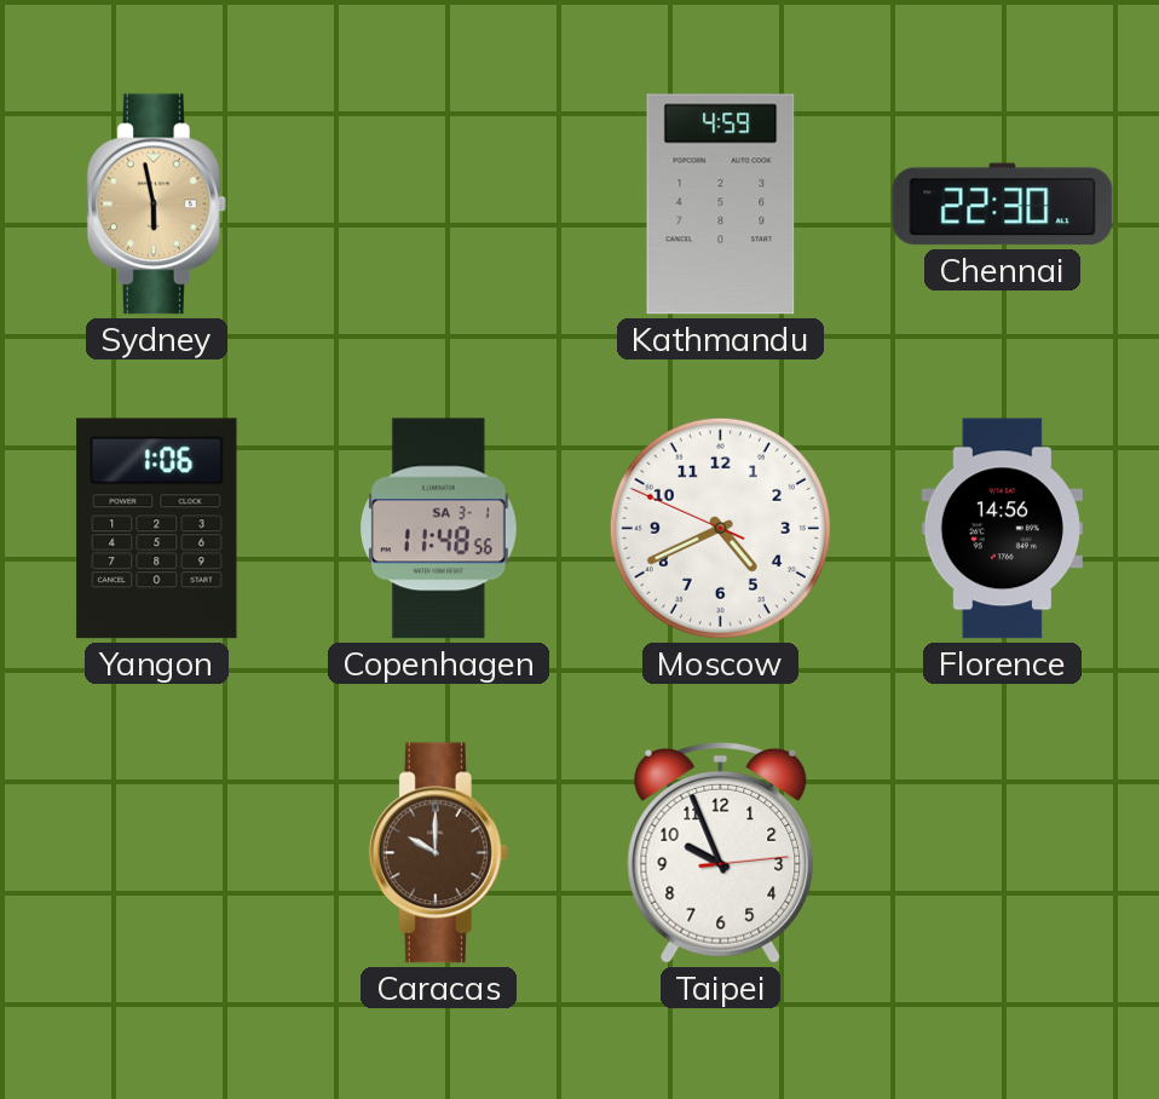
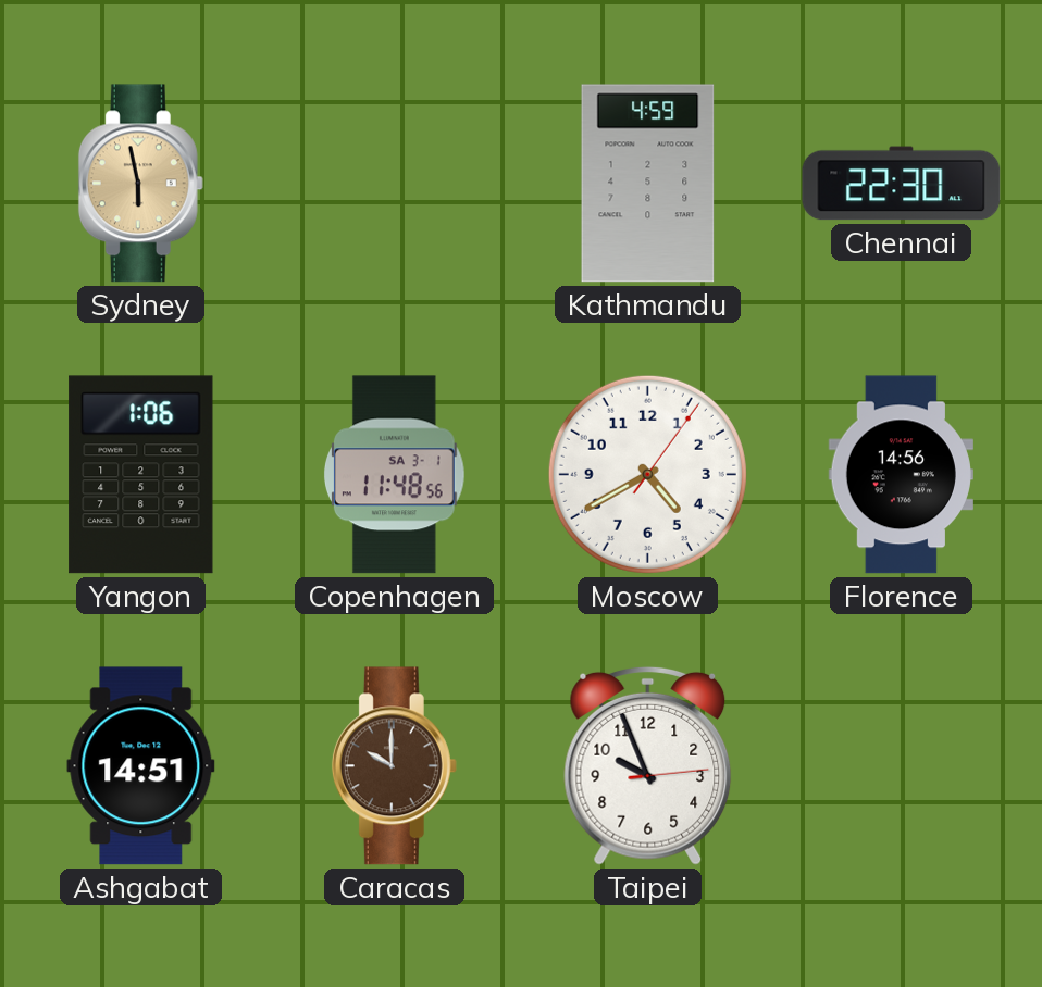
Moscow: 4:40:49 -> 4:40:06 (647, 474)
Ashgabat: none -> 14:51 (141, 766)
